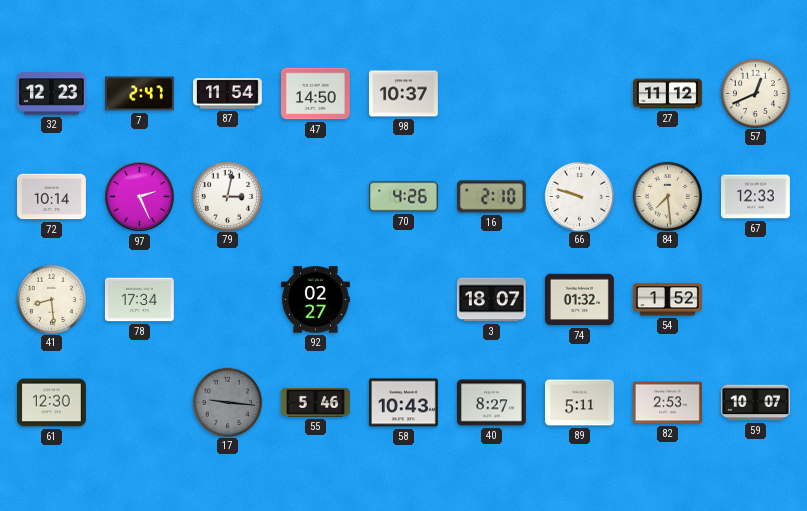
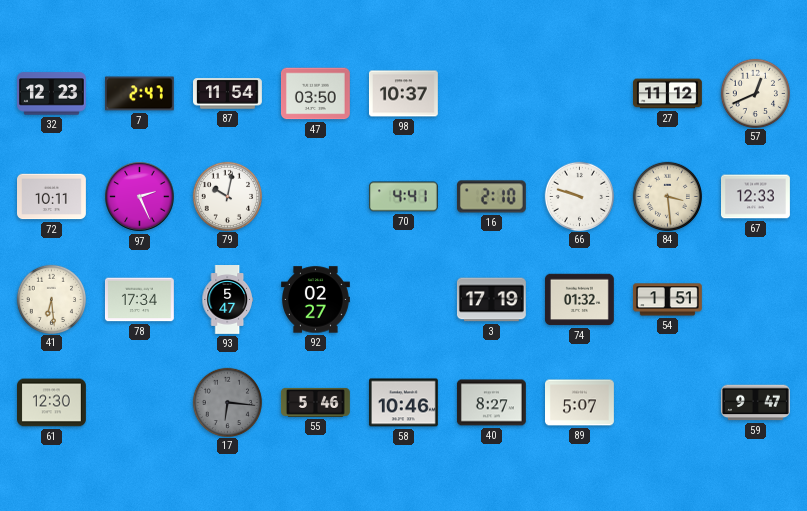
47: 14:50 -> 03:50 (315, 94)
72: 10:14 -> 10:11 (52, 197)
79: 3:02 -> 10:02 (227, 196)
70: 4:26 -> 4:41 (403, 197)
84: 7:29 -> 3:29 (667, 196)
41: 8:29 -> 6:29 (51, 299)
93: none -> 5:47 (227, 300)
3: 18:07 -> 17:19 (491, 300)
54: 1:52 -> 1:51 (668, 300)
17: 9:16 -> 6:16 (227, 402)
58: 10:43 -> 10:46 (403, 403)
89: 5:11 -> 5:07 (580, 403)
82: 2:53 -> none (667, 403)
59: 10:07 -> 9:47 (756, 403)
